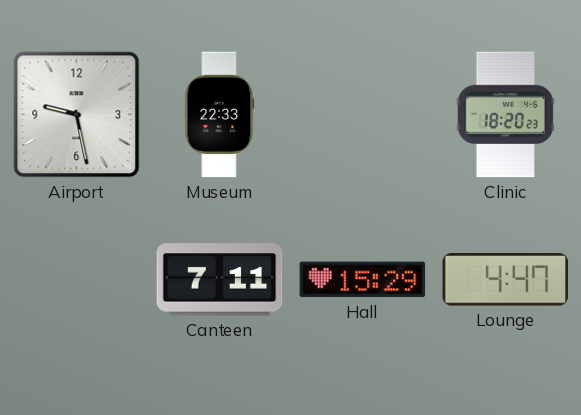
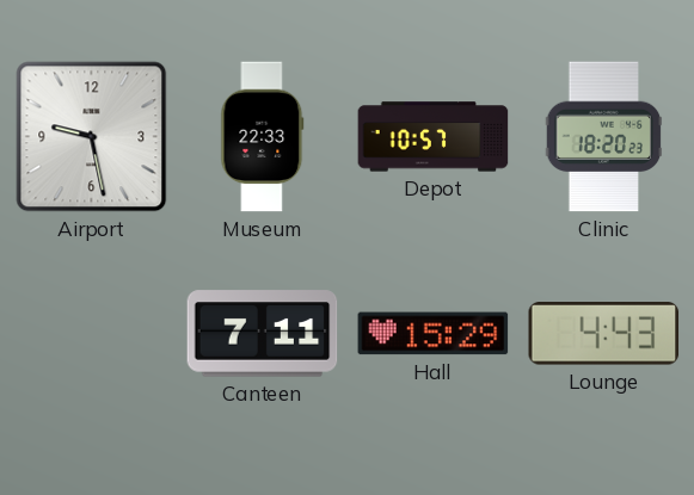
Depot: none -> 10:57 (434, 137)
Lounge: 4:47 -> 4:43 (604, 334)
